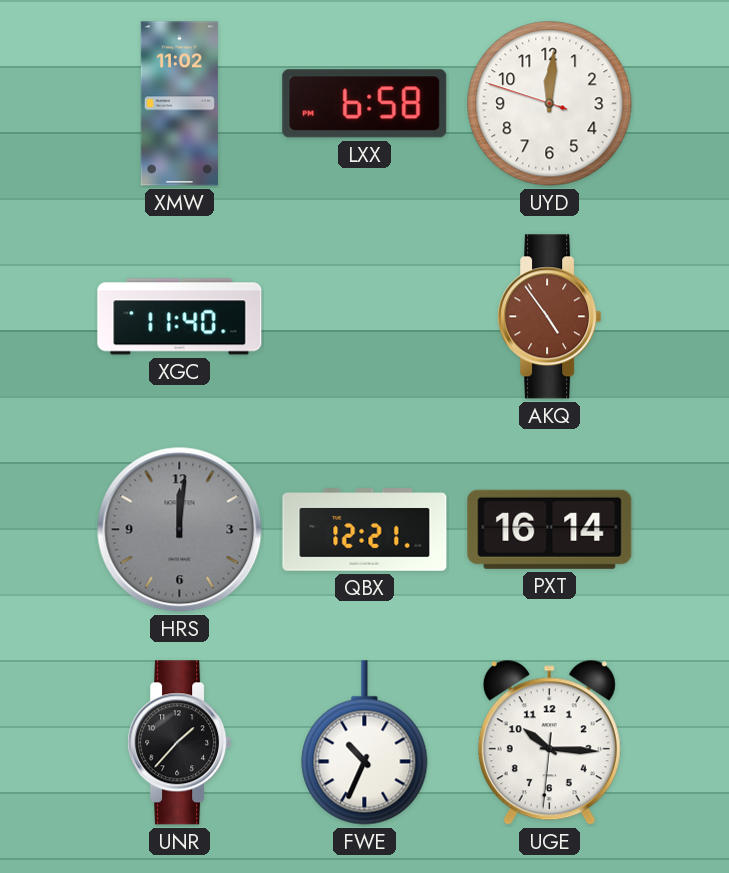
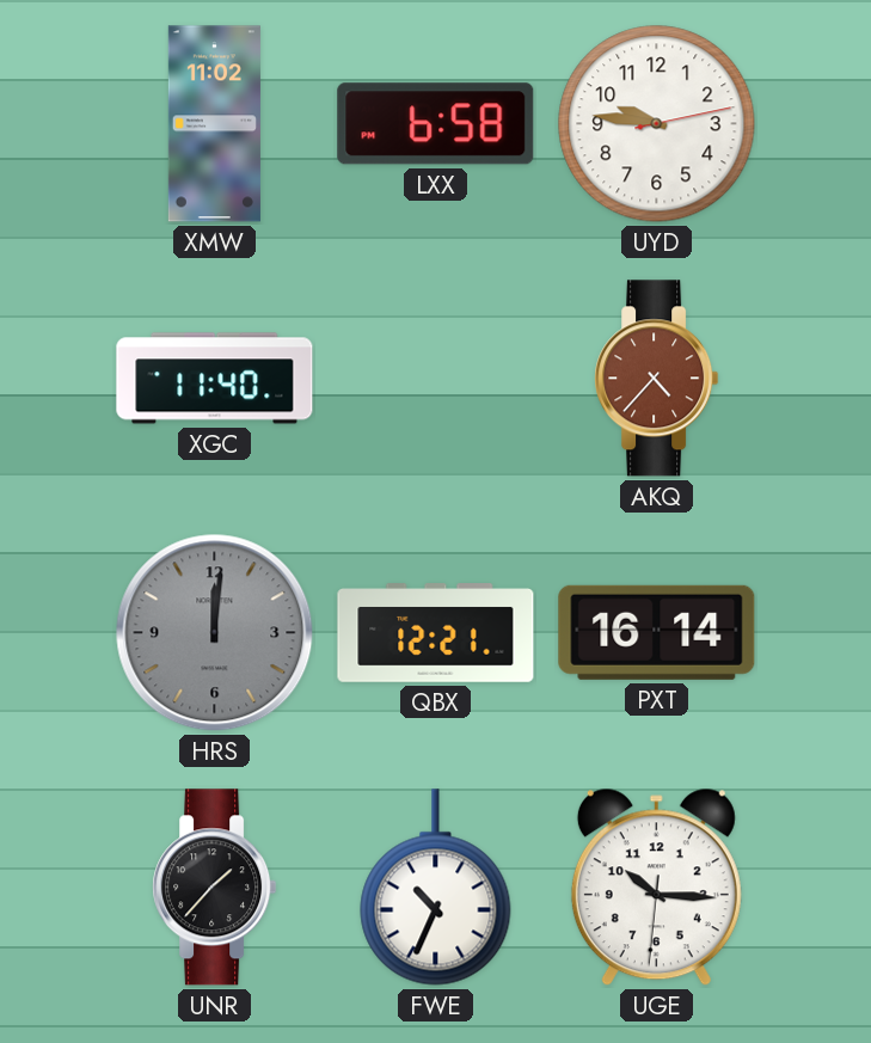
UYD: 12:00 -> 9:46 (657, 124)
AKQ: 4:54 -> 4:37 (657, 379)
